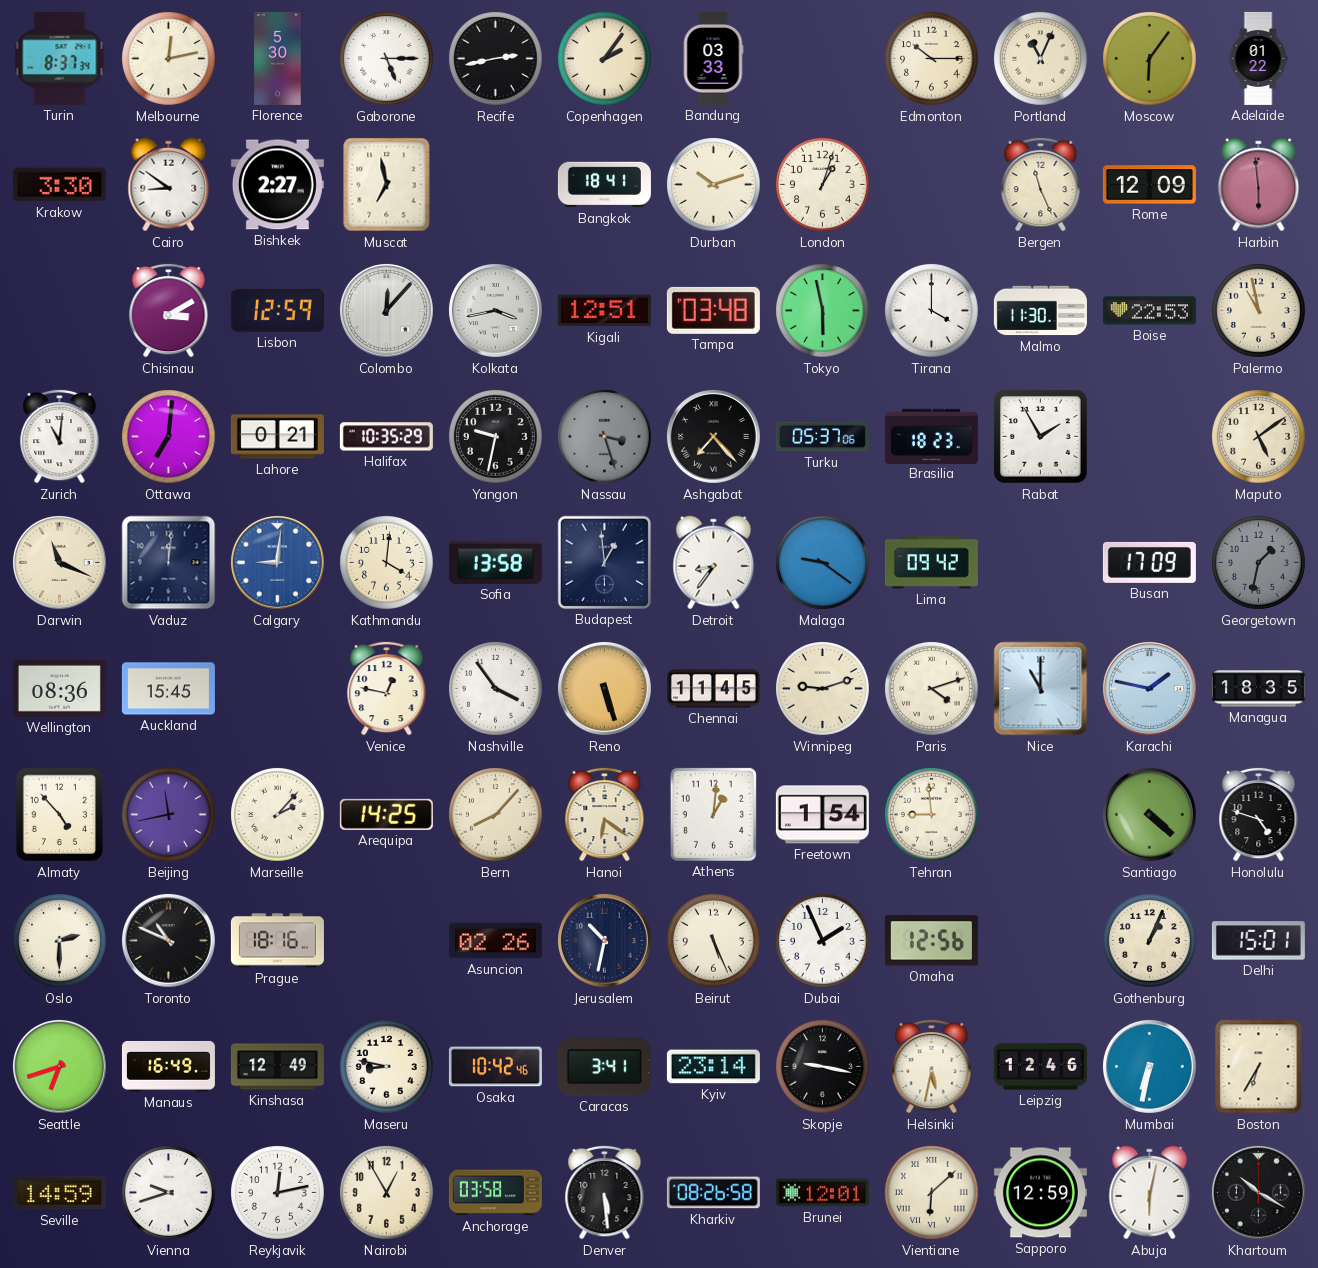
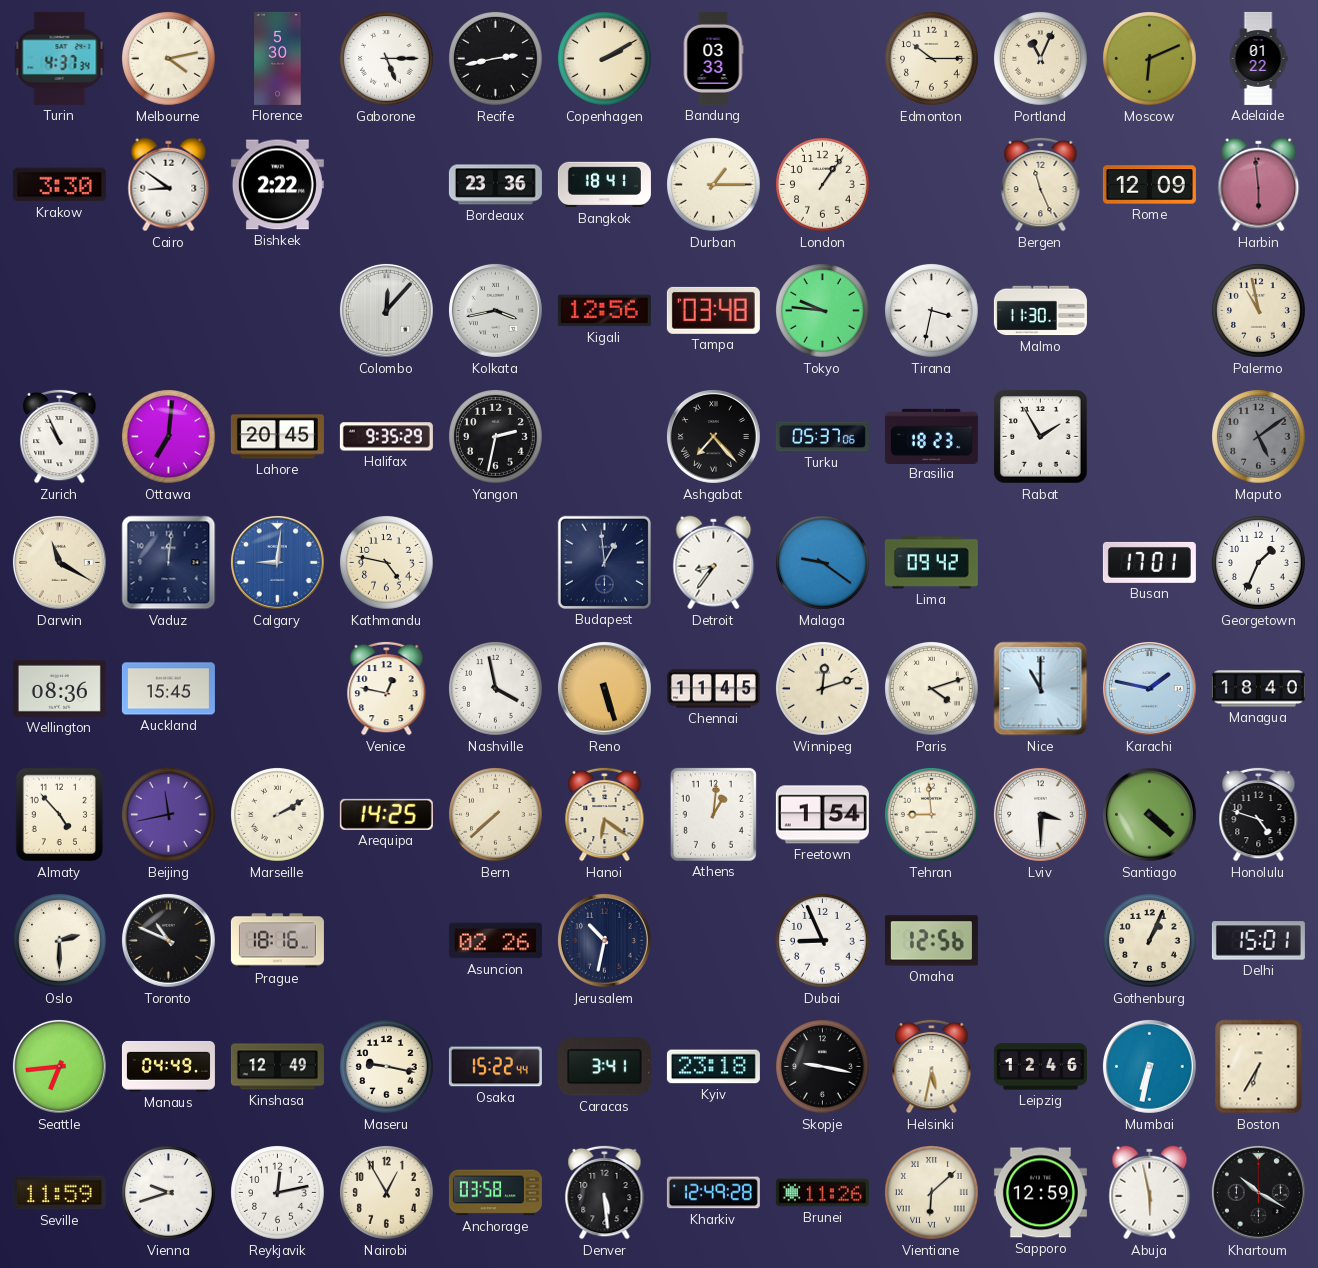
Turin: 8:37 -> 4:37 (60, 58)
Melbourne: 12:13 -> 4:13 (169, 59)
Copenhagen: 2:06 -> 2:10 (605, 59)
Moscow: 6:06 -> 6:11 (1150, 59)
Bishkek: 2:27 -> 2:22 (277, 185)
Muscat: 6:58 -> none (387, 185)
Bordeaux: none -> 23:36 (495, 185)
Durban: 10:12 -> 1:15 (714, 185)
London: 1:03 -> 1:06 (823, 185)
Chisinau: 3:10 -> none (169, 310)
Lisbon: 12:59 -> none (277, 310)
Kigali: 12:51 -> 12:56 (604, 311)
Tokyo: 5:58 -> 9:46 (823, 311)
Tirana: 4:00 -> 3:32 (932, 311)
Boise: 22:53 -> none (1149, 311)
Zurich: 11:01 -> 10:56 (60, 436)
Lahore: 0:21 -> 20:45 (277, 437)
Halifax: 10:35 -> 9:35 (386, 437)
Yangon: 9:32 -> 2:32 (496, 437)
Nassau: 3:27 -> none (605, 437)
Maputo dial: cream -> grey (1259, 437)
Darwin: 11:19 -> 11:20 (59, 562)
Kathmandu: 4:01 -> 4:47 (387, 563)
Sofia: 13:58 -> none (495, 562)
Busan: 17:09 -> 17:01 (1149, 562)
Georgetown: 1:32 -> 1:34 (1259, 563)
Georgetown dial: grey -> white (1259, 563)
Nashville: 3:54 -> 3:58 (496, 689)
Winnipeg: 9:12 -> 12:12 (823, 689)
Managua: 18:35 -> 18:40 (1258, 689)
Marseille: 2:07 -> 2:10 (278, 815)
Bern: 8:07 -> 7:38 (496, 815)
Lviv: none -> 3:30 (1040, 814)
Beirut: 5:26 -> none (714, 941)
Dubai: 1:56 -> 8:56 (823, 941)
Seattle: 6:42 -> 6:44 (59, 1066)
Manaus: 16:49 -> 04:49 (168, 1066)
Maseru: 8:47 -> 9:17 (387, 1067)
Osaka: 10:42 -> 15:22 (495, 1067)
Kyiv: 23:14 -> 23:18 (713, 1067)
Seville: 14:59 -> 11:59 (59, 1193)
Kharkiv: 08:26 -> 12:49 (713, 1193)
Brunei: 12:01 -> 11:26 (822, 1193)
Abuja: 6:02 -> 5:58 (1150, 1193)
